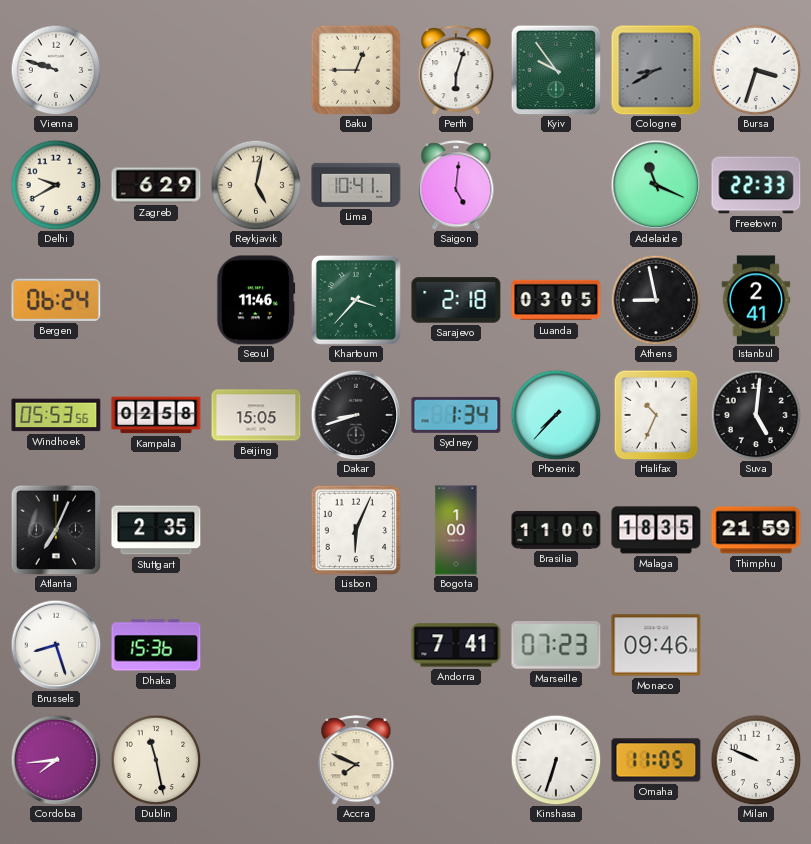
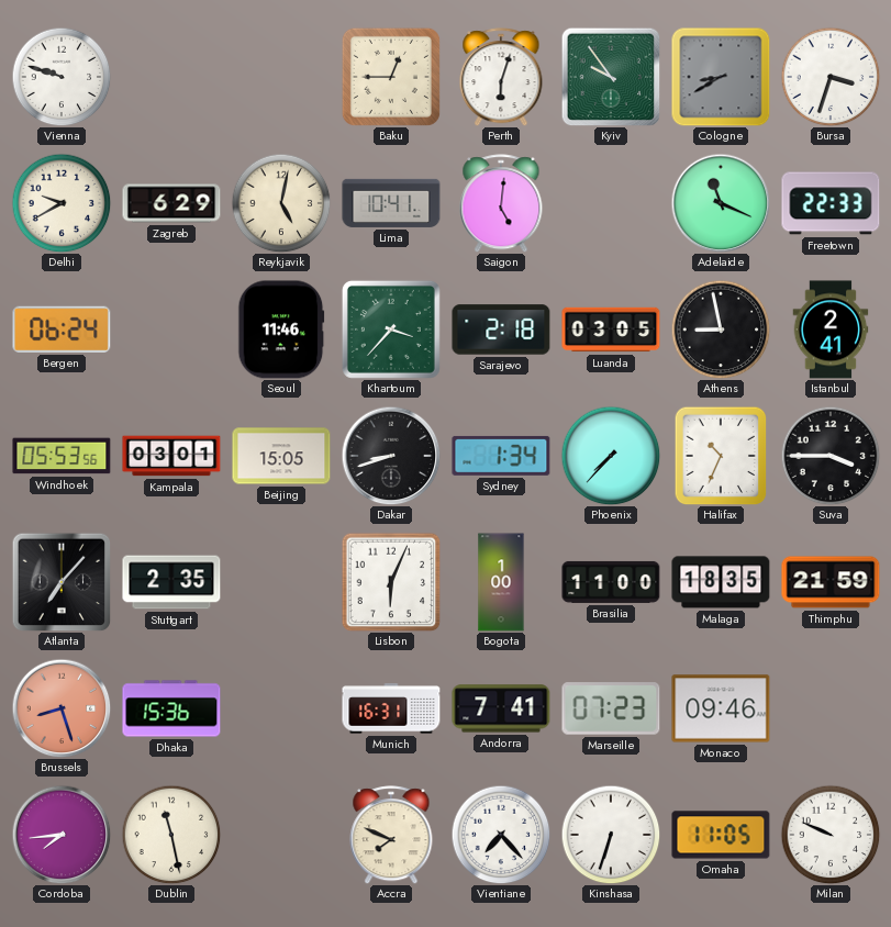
Kampala: 02:58 -> 03:01 (171, 456)
Suva: 5:01 -> 3:45 (831, 456)
Atlanta: 7:04 -> 7:07 (62, 582)
Brussels dial: white -> salmon (62, 708)
Munich: none -> 16:31 (391, 708)
Vientiane: none -> 7:23 (501, 835)
